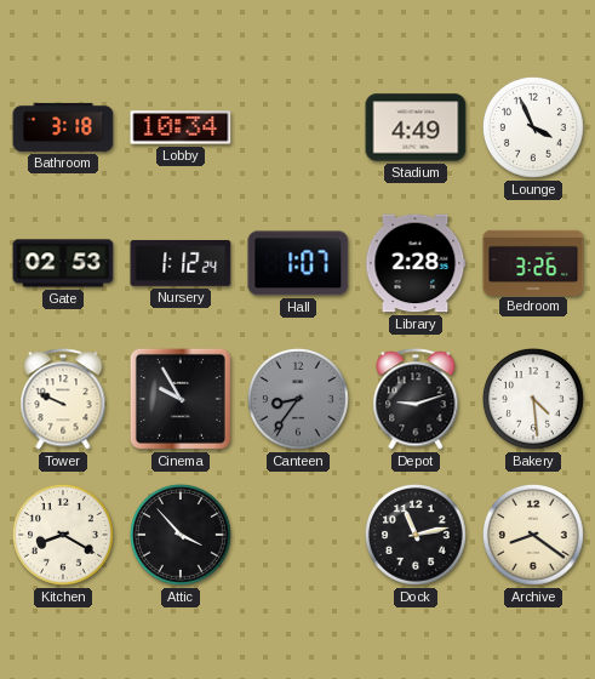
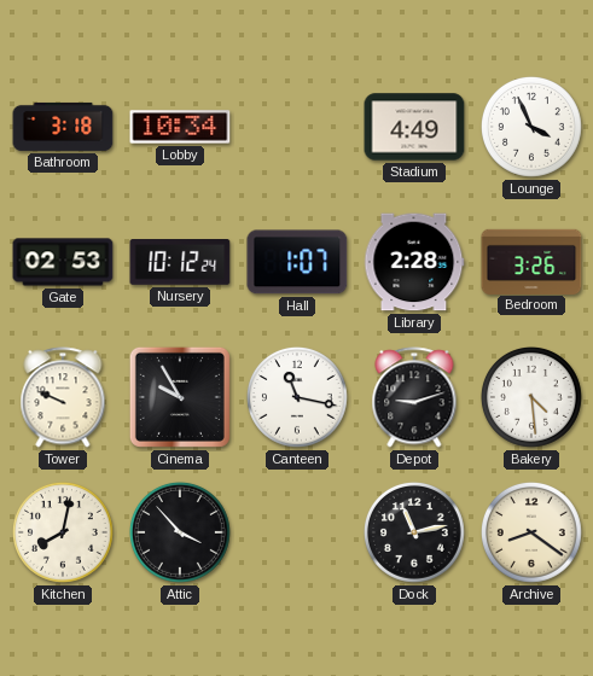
Nursery: 1:12 -> 10:12 (180, 263)
Canteen: 8:36 -> 11:17 (298, 398)
Canteen dial: grey -> white (298, 398)
Kitchen: 8:20 -> 8:02 (64, 534)
